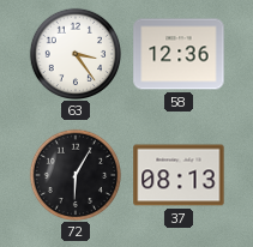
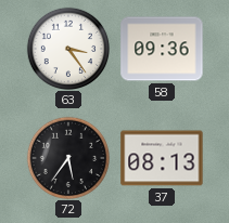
58: 12:36 -> 09:36 (162, 49)
72: 6:05 -> 5:36 (67, 157)
